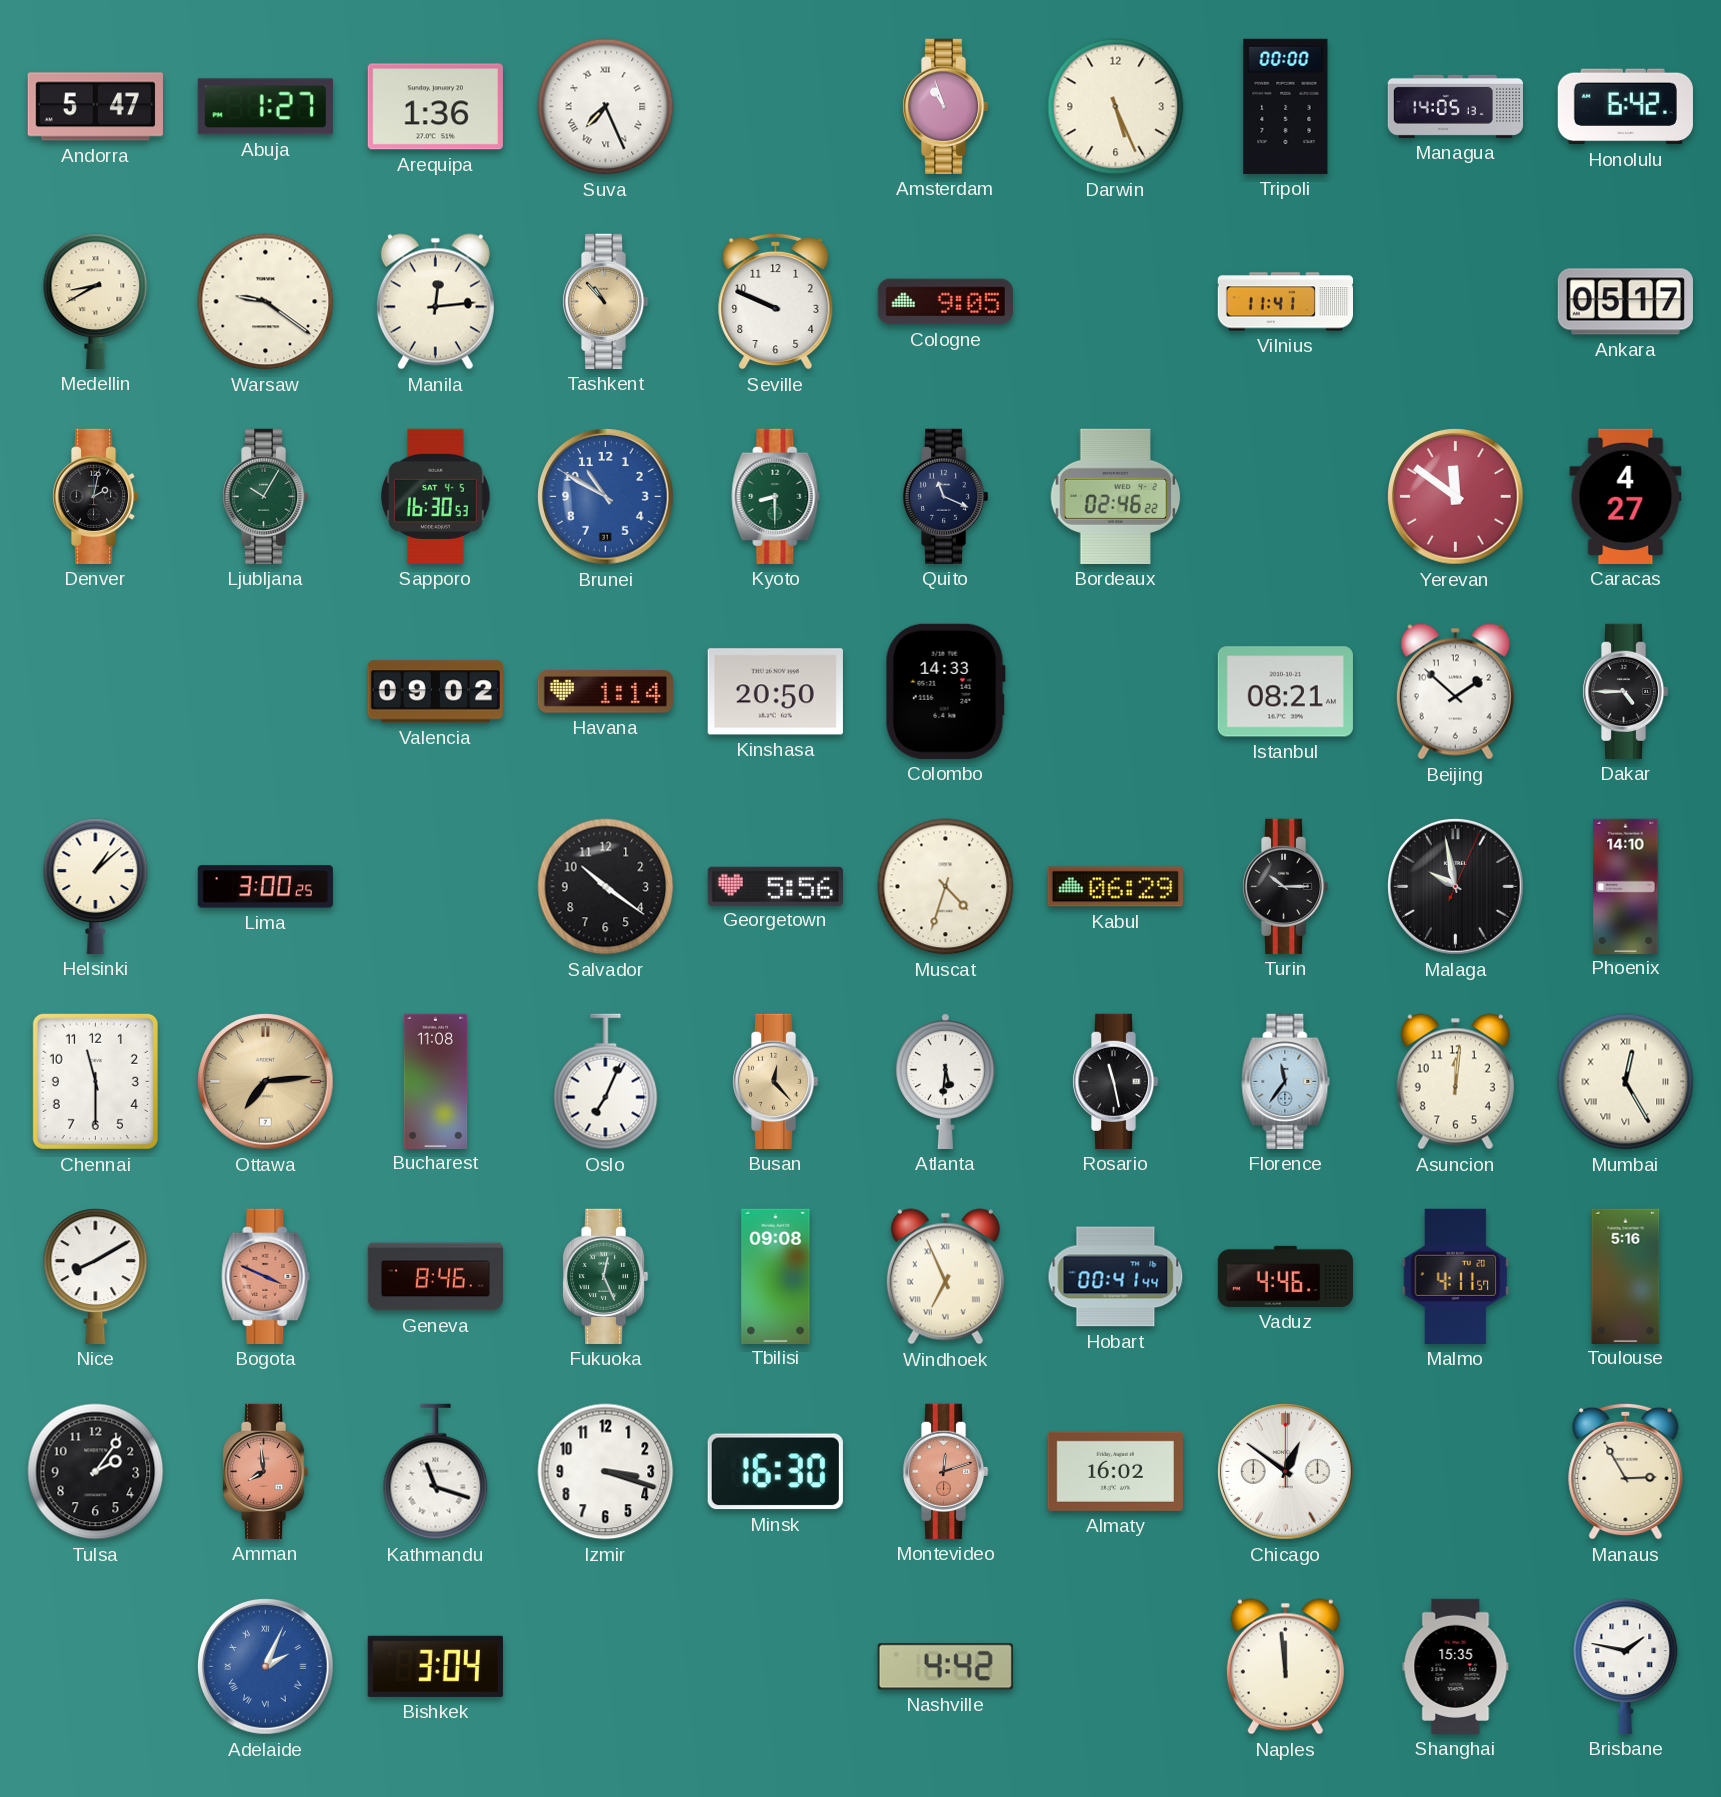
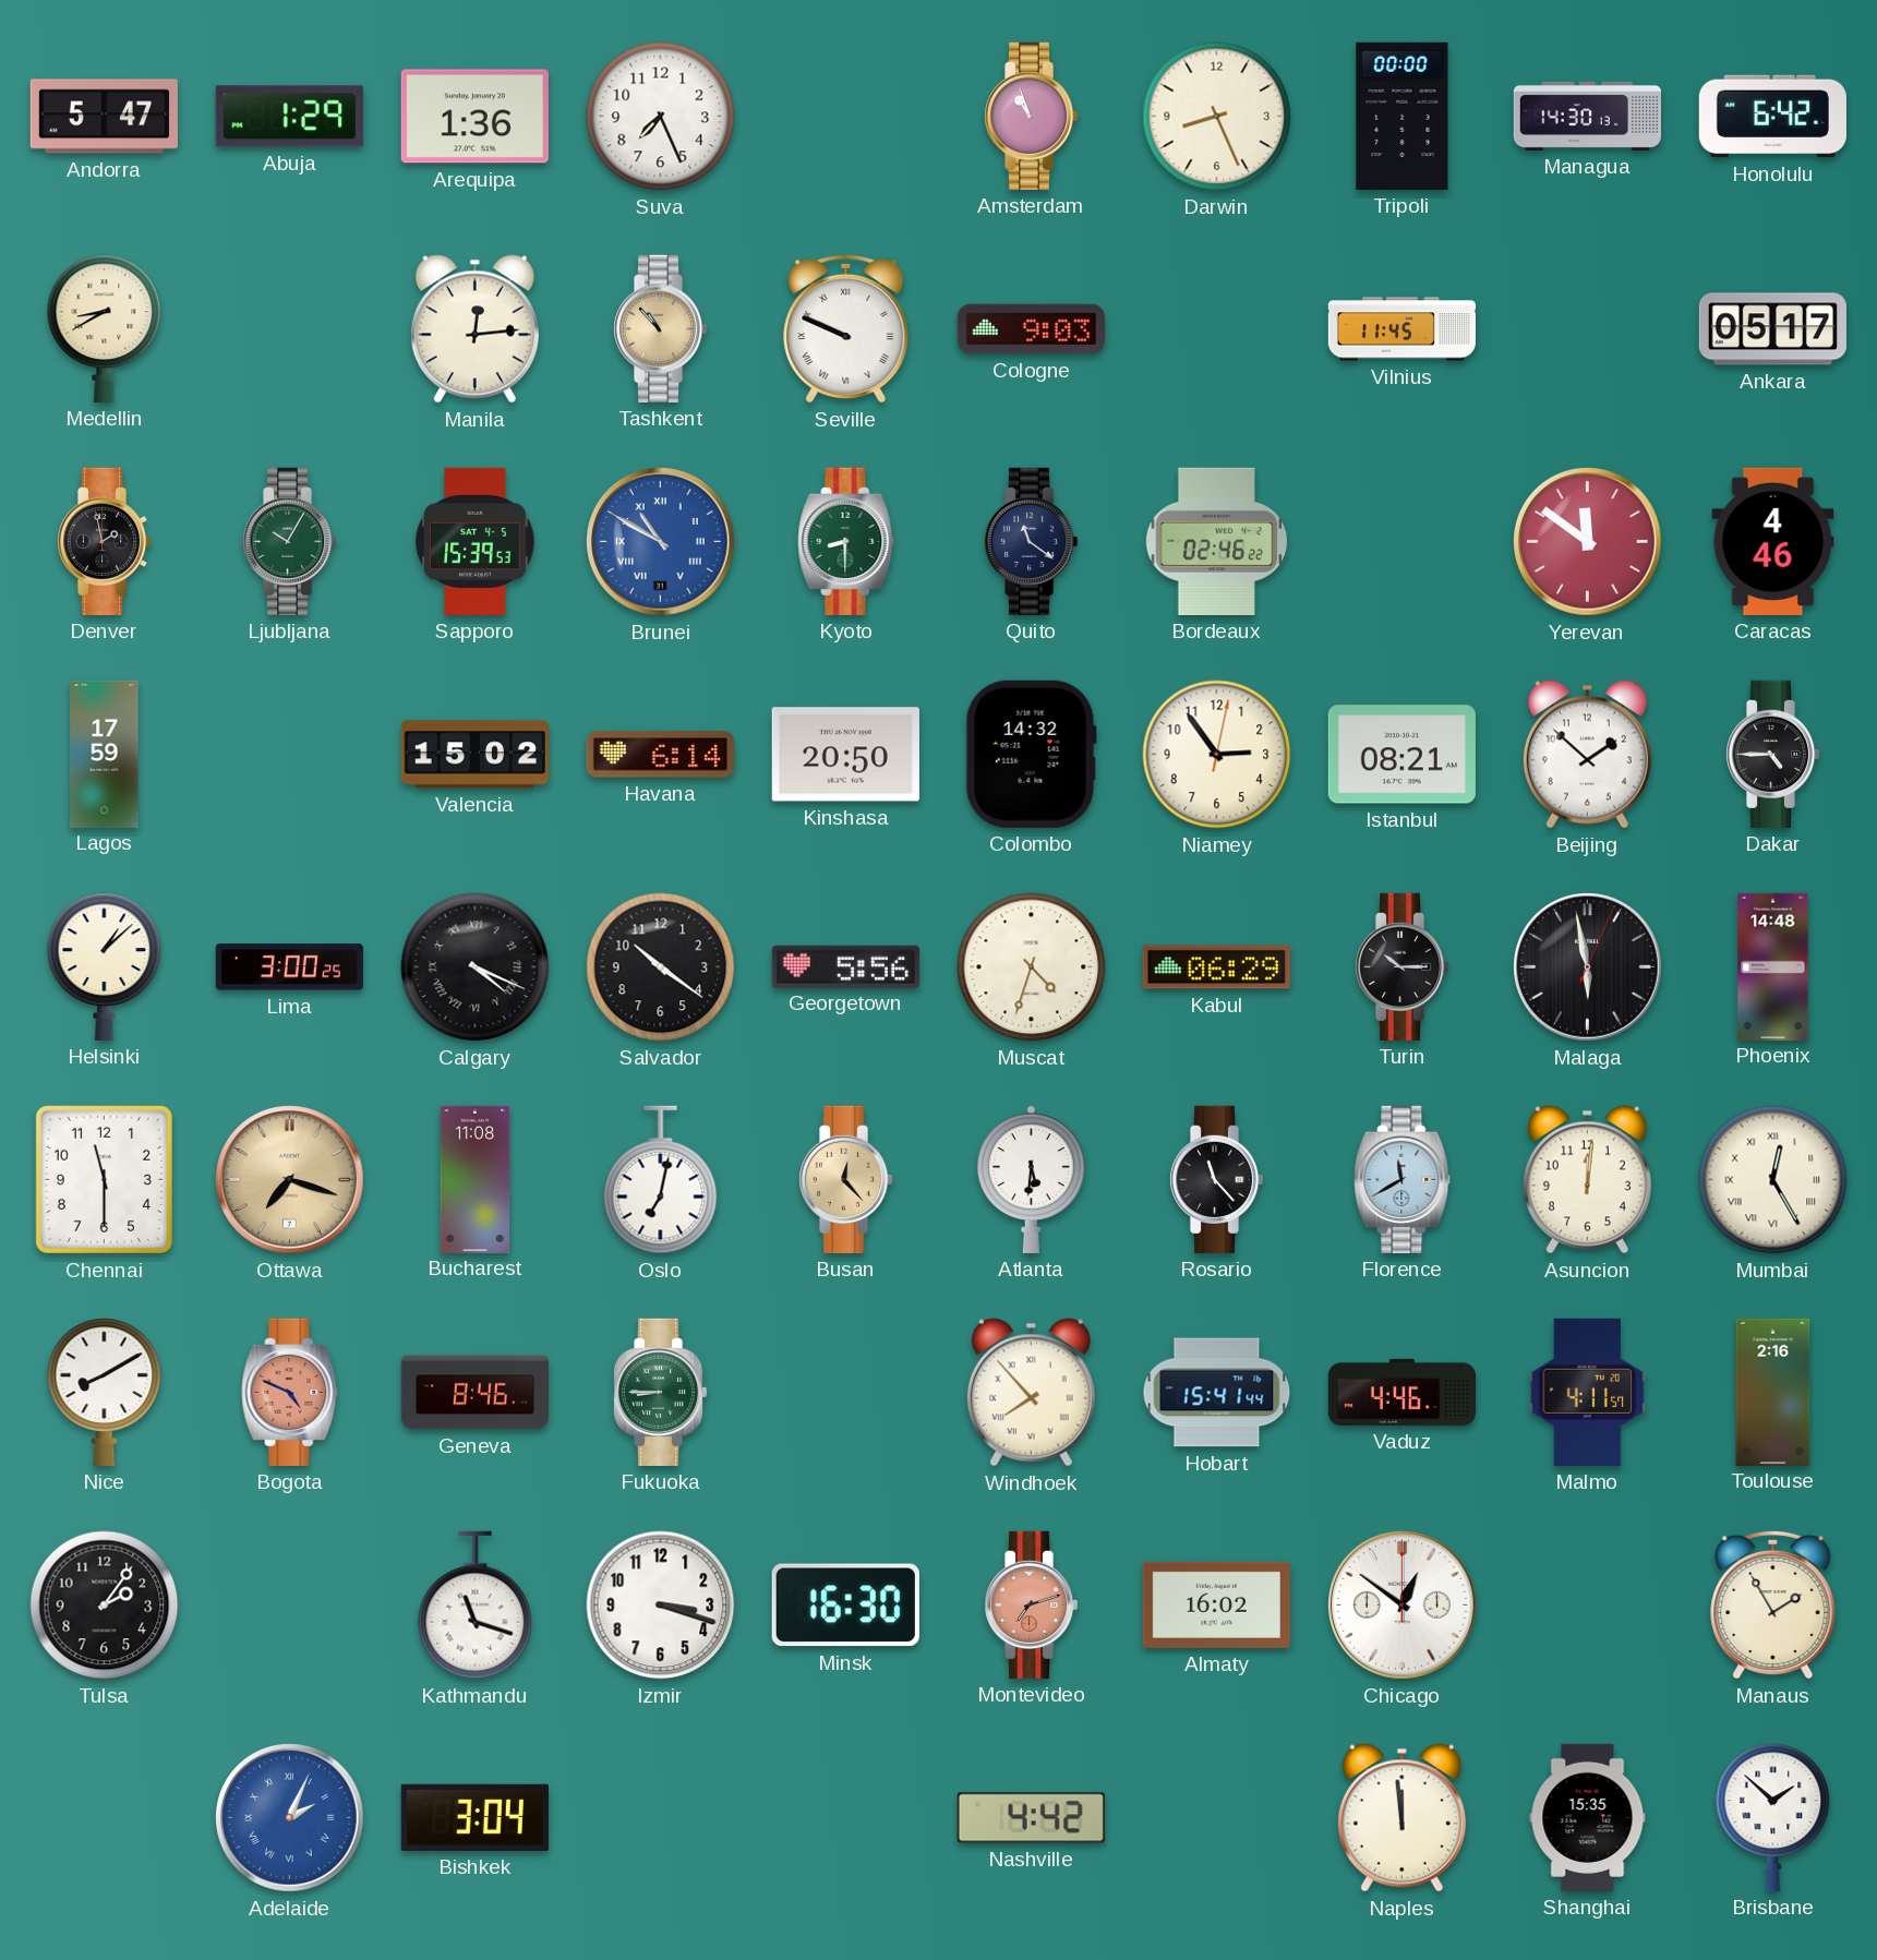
Abuja: 1:27 -> 1:29 (289, 117)
Suva numerals: Roman -> Arabic (661, 117)
Darwin: 5:26 -> 8:26 (1217, 117)
Managua: 14:05 -> 14:30 (1587, 116)
Warsaw: 9:21 -> none (266, 302)
Seville numerals: Arabic -> Roman (846, 328)
Cologne: 9:05 -> 9:03 (1031, 329)
Vilnius: 11:41 -> 11:45 (1401, 329)
Denver: 2:02 -> 1:58 (104, 541)
Sapporo: 16:30 -> 15:39 (476, 541)
Brunei numerals: Arabic -> Roman (661, 542)
Quito: 11:19 -> 11:21 (1031, 541)
Caracas: 4:27 -> 4:46 (1773, 541)
Lagos: none -> 17:59 (105, 754)
Valencia: 09:02 -> 15:02 (474, 755)
Havana: 1:14 -> 6:14 (660, 755)
Colombo: 14:33 -> 14:32 (1031, 754)
Niamey: none -> 2:54 (1217, 755)
Calgary: none -> 4:19 (476, 967)
Malaga: 9:58 -> 5:58 (1588, 967)
Phoenix: 14:10 -> 14:48 (1773, 966)
Ottawa: 7:14 -> 7:18 (290, 1180)
Oslo: 7:04 -> 7:02 (661, 1180)
Rosario: 11:28 -> 11:23 (1216, 1179)
Florence: 11:36 -> 11:40 (1403, 1179)
Bogota: 3:49 -> 4:49 (290, 1392)
Fukuoka: 12:26 -> 8:45 (660, 1392)
Tbilisi: 09:08 -> none (776, 1276)
Windhoek: 6:56 -> 7:53 (1031, 1393)
Hobart: 00:41 -> 15:41 (1217, 1393)
Toulouse: 5:16 -> 2:16 (1773, 1392)
Amman: 7:59 -> none (265, 1471)
Montevideo: 12:12 -> 7:12 (1031, 1604)
Manaus: 2:55 -> 1:55 (1773, 1604)
Brisbane: 1:47 -> 1:52 (1773, 1817)
